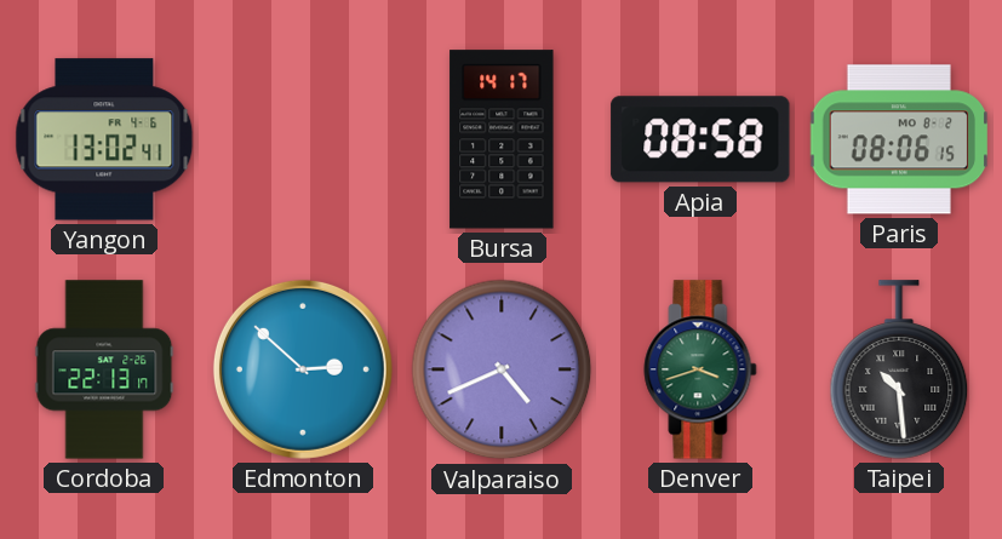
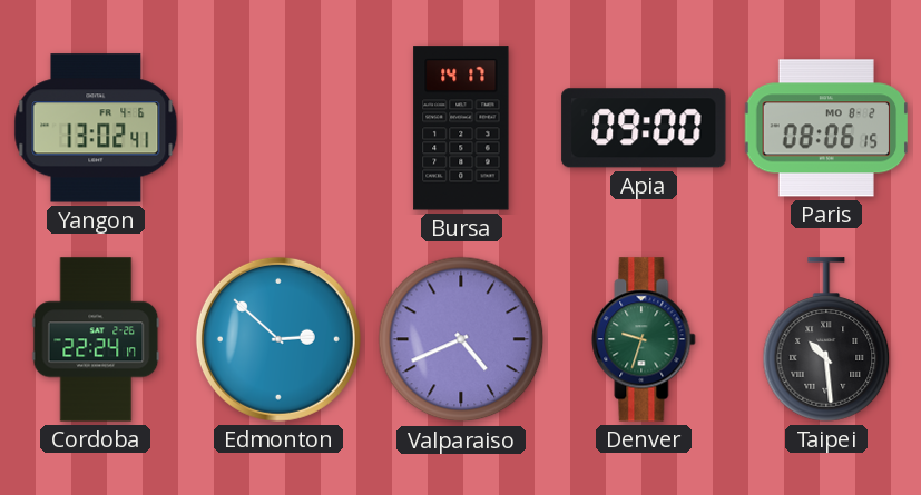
Apia: 08:58 -> 09:00 (644, 128)
Cordoba: 22:13 -> 22:24 (96, 339)
Denver: 3:42 -> 9:33 (644, 339)
